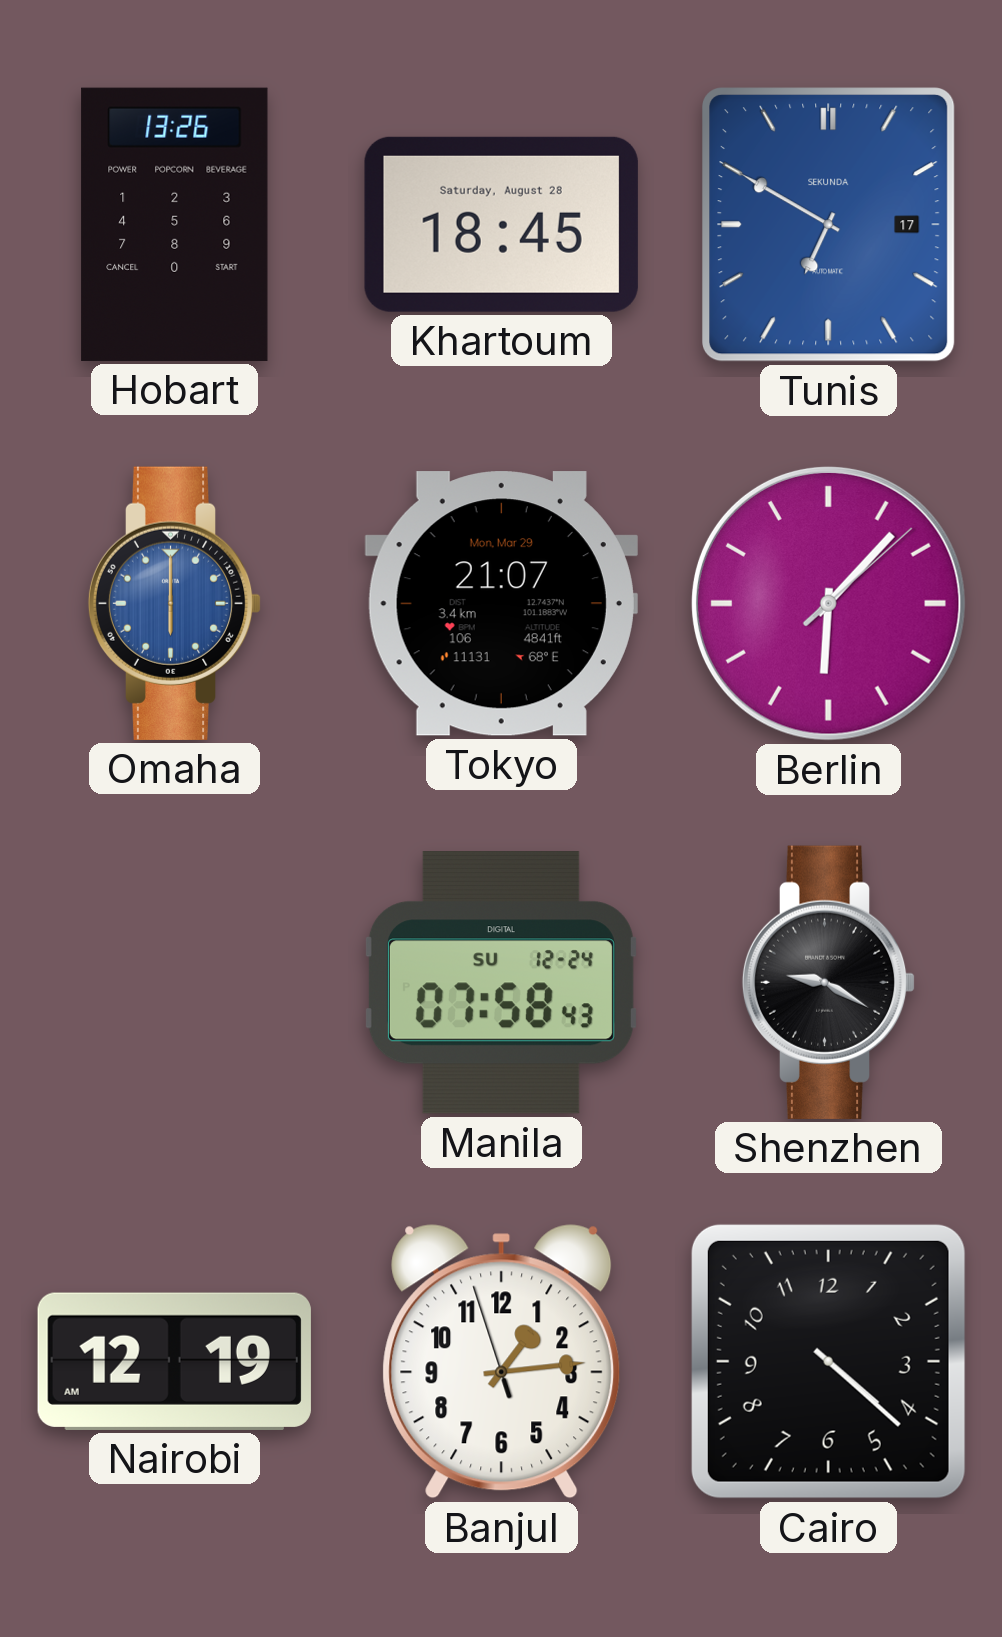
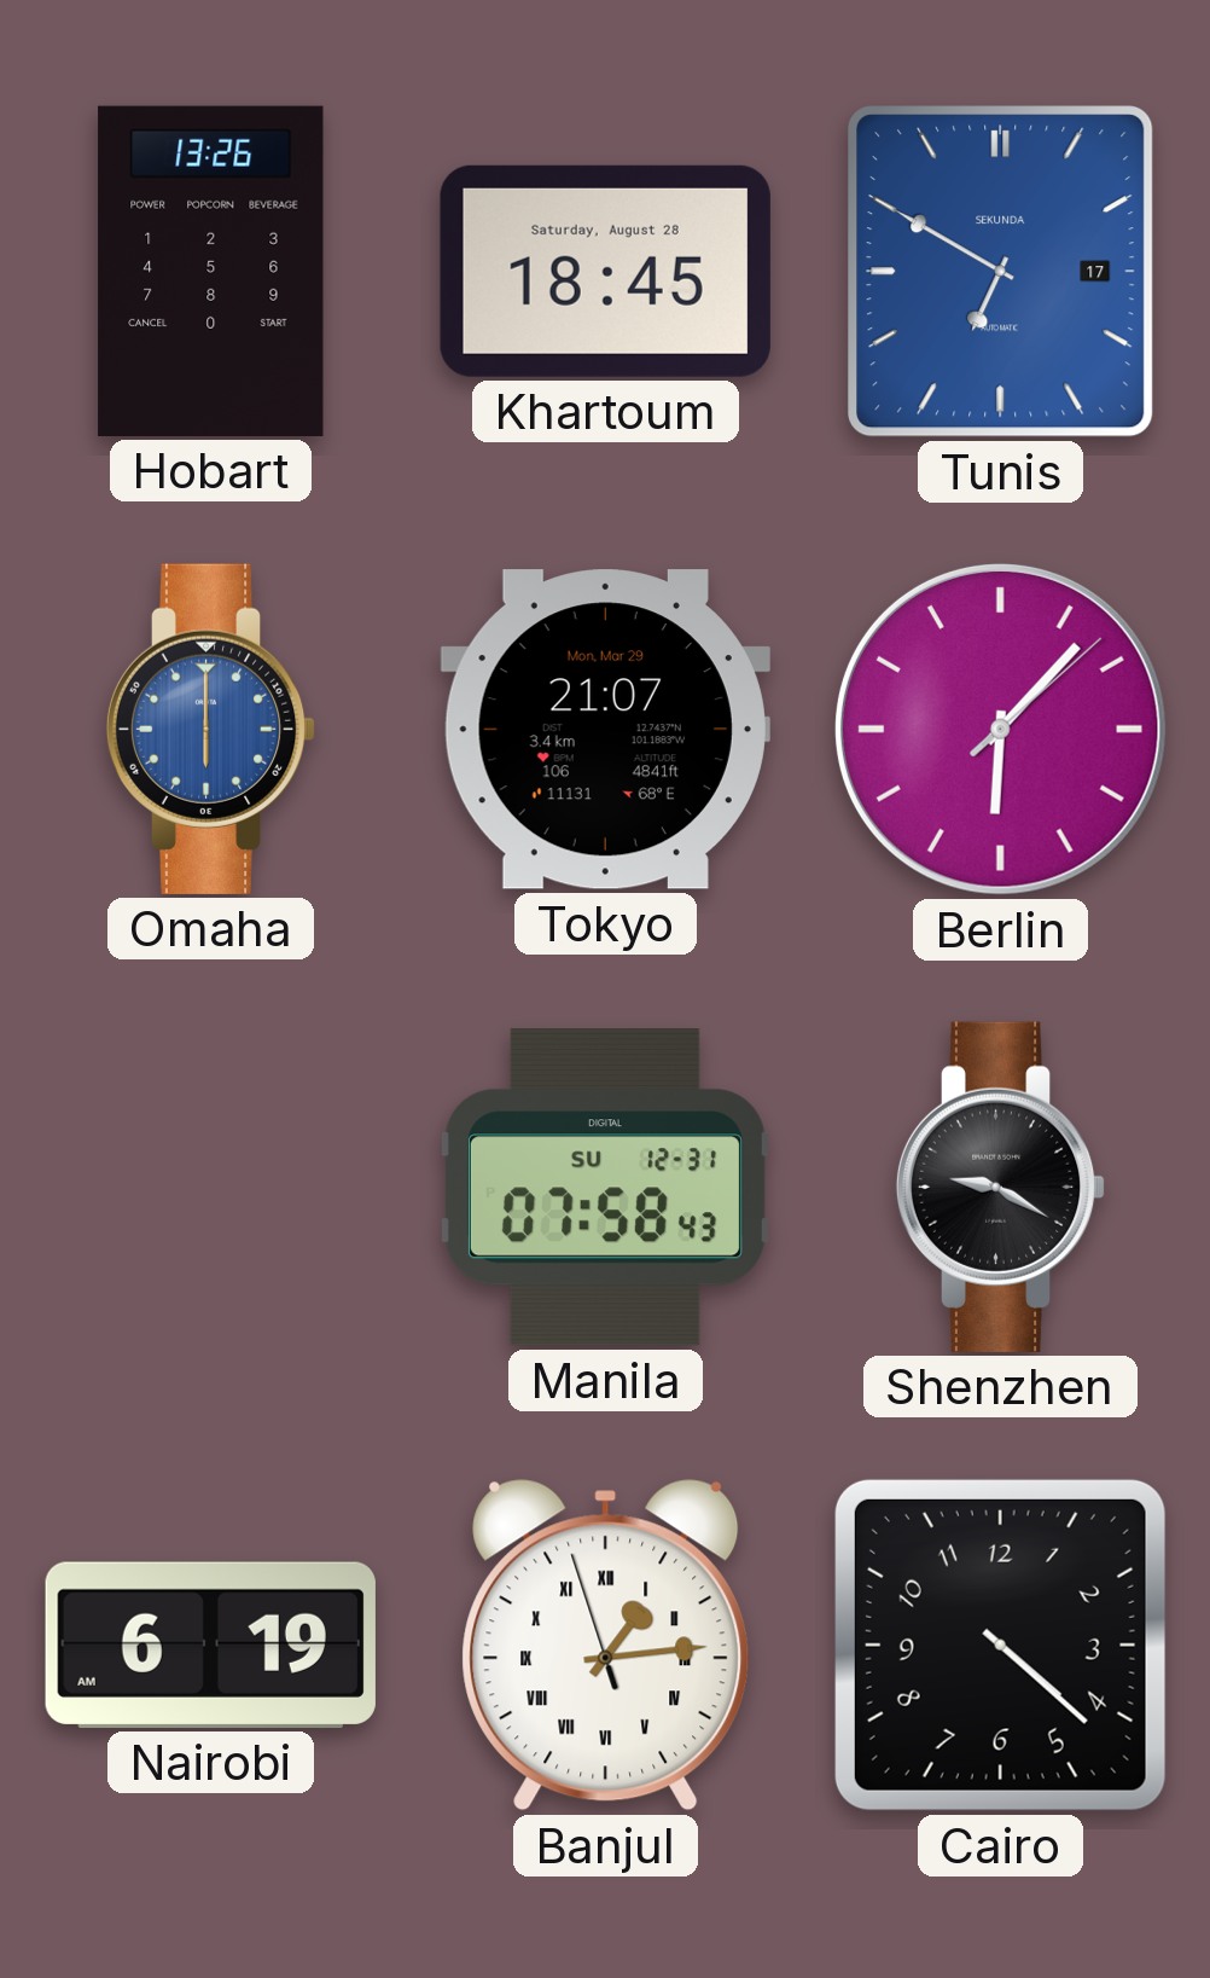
Manila date: SU 12-24 -> SU 12-31 (605, 1188)
Nairobi: 12:19 -> 6:19 (210, 1645)
Banjul numerals: Arabic -> Roman (606, 1646)
